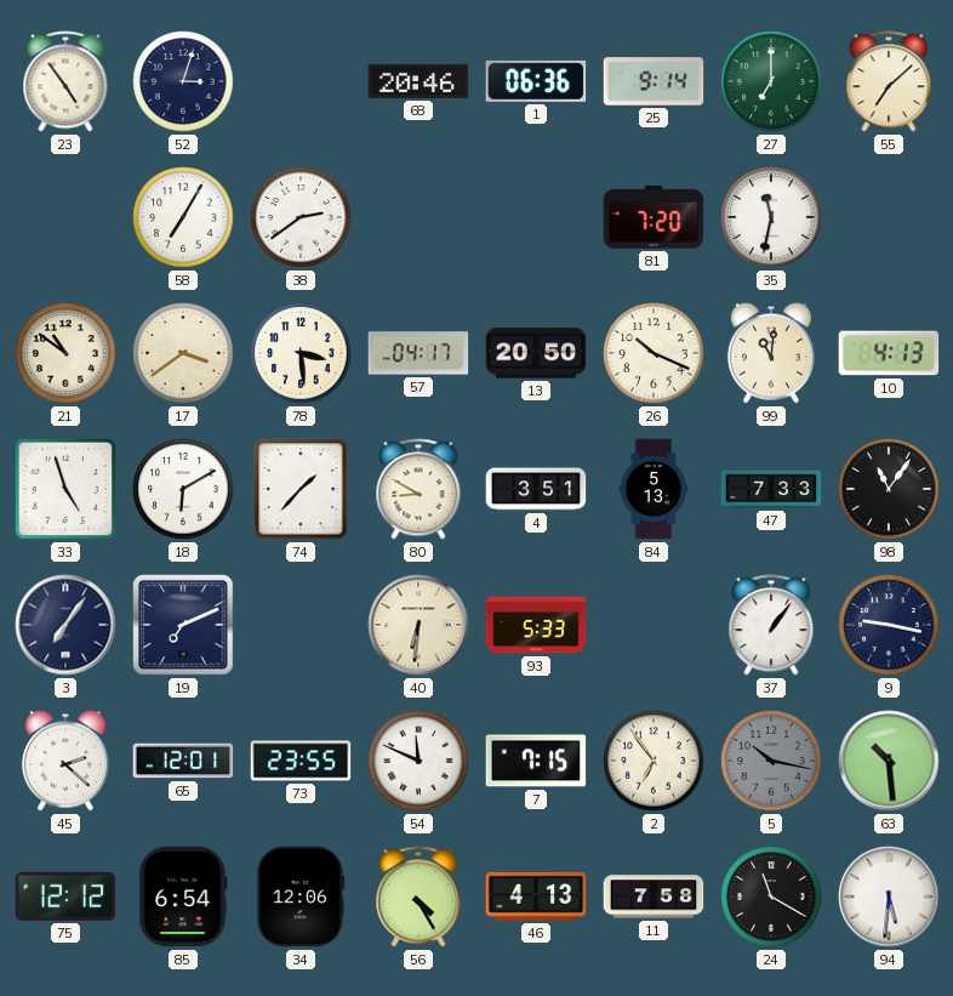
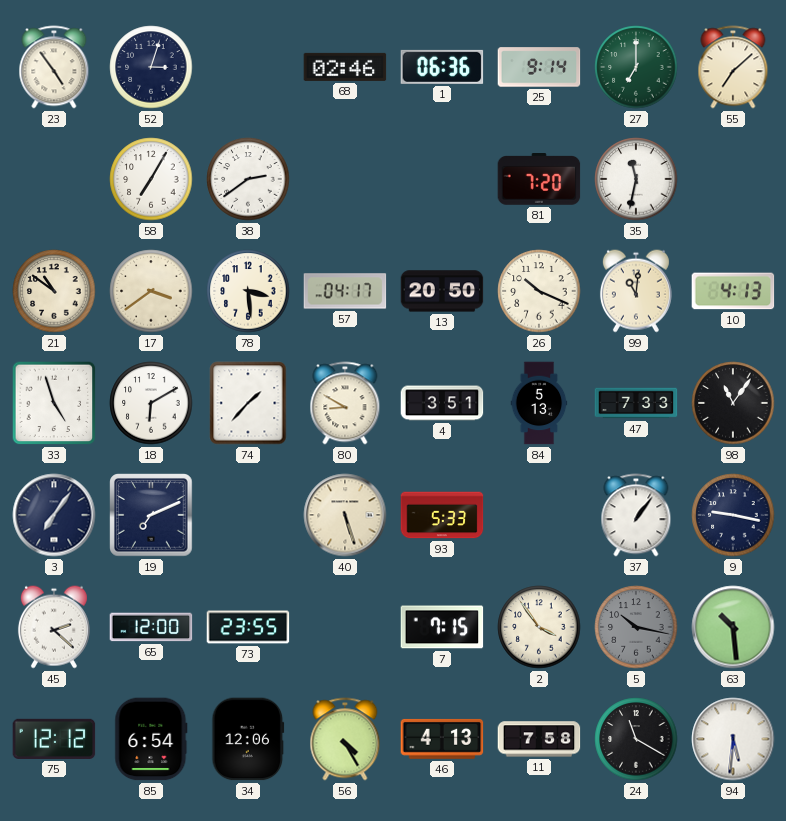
68: 20:46 -> 02:46 (345, 67)
40: 6:31 -> 5:27 (345, 515)
65: 12:01 -> 12:00 (151, 627)
54: 11:49 -> none (418, 761)
2: 6:54 -> 3:54 (539, 627)
